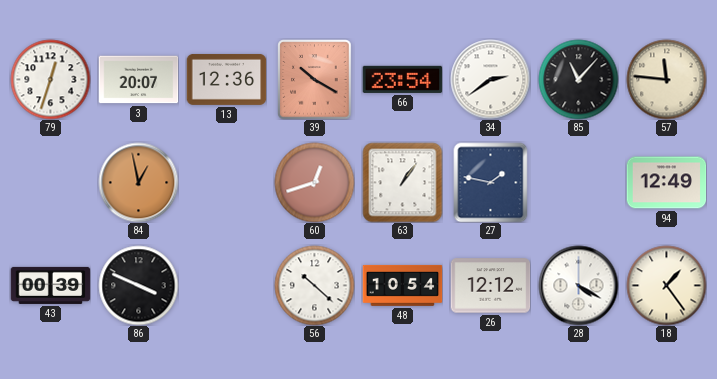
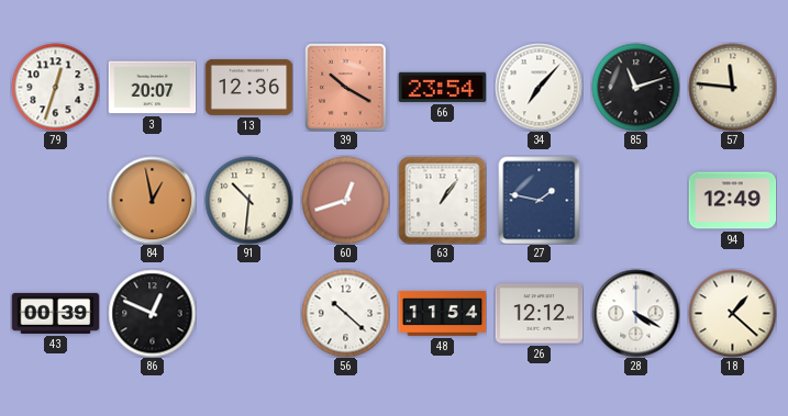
34: 2:39 -> 7:07 (539, 87)
85: 11:07 -> 11:12 (635, 87)
91: none -> 10:31 (248, 200)
86: 3:49 -> 12:49 (152, 313)
48: 10:54 -> 11:54 (442, 313)
18: 1:24 -> 1:22 (732, 313)
